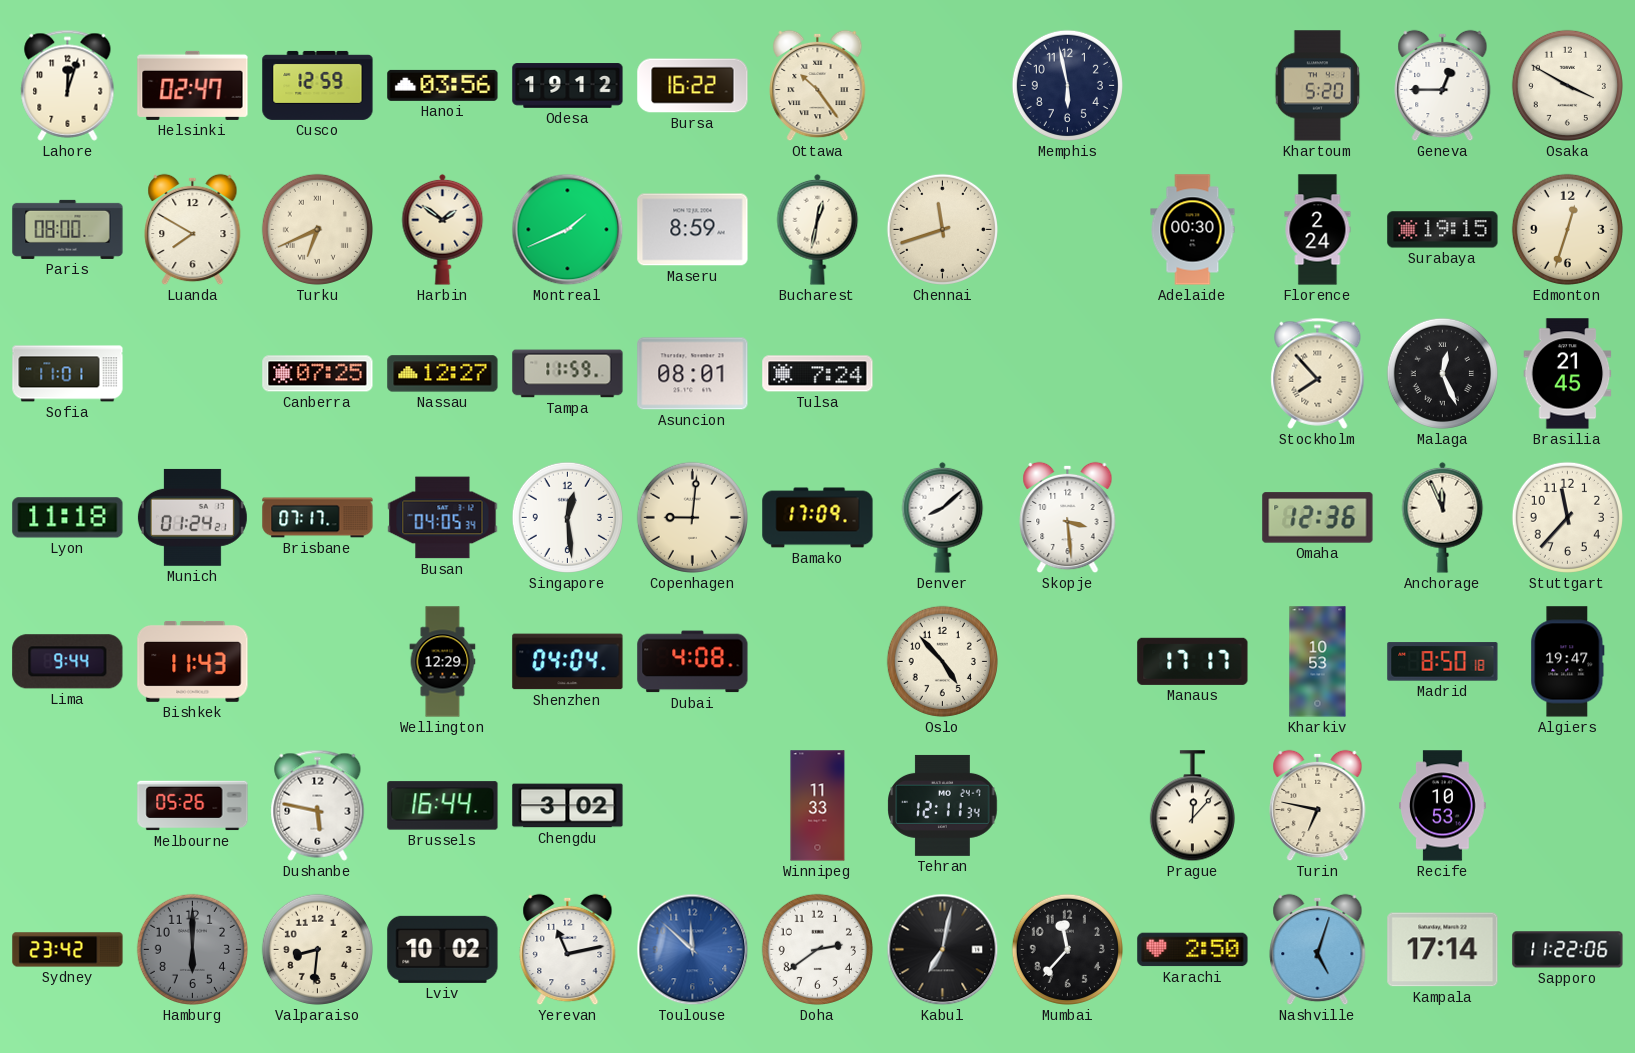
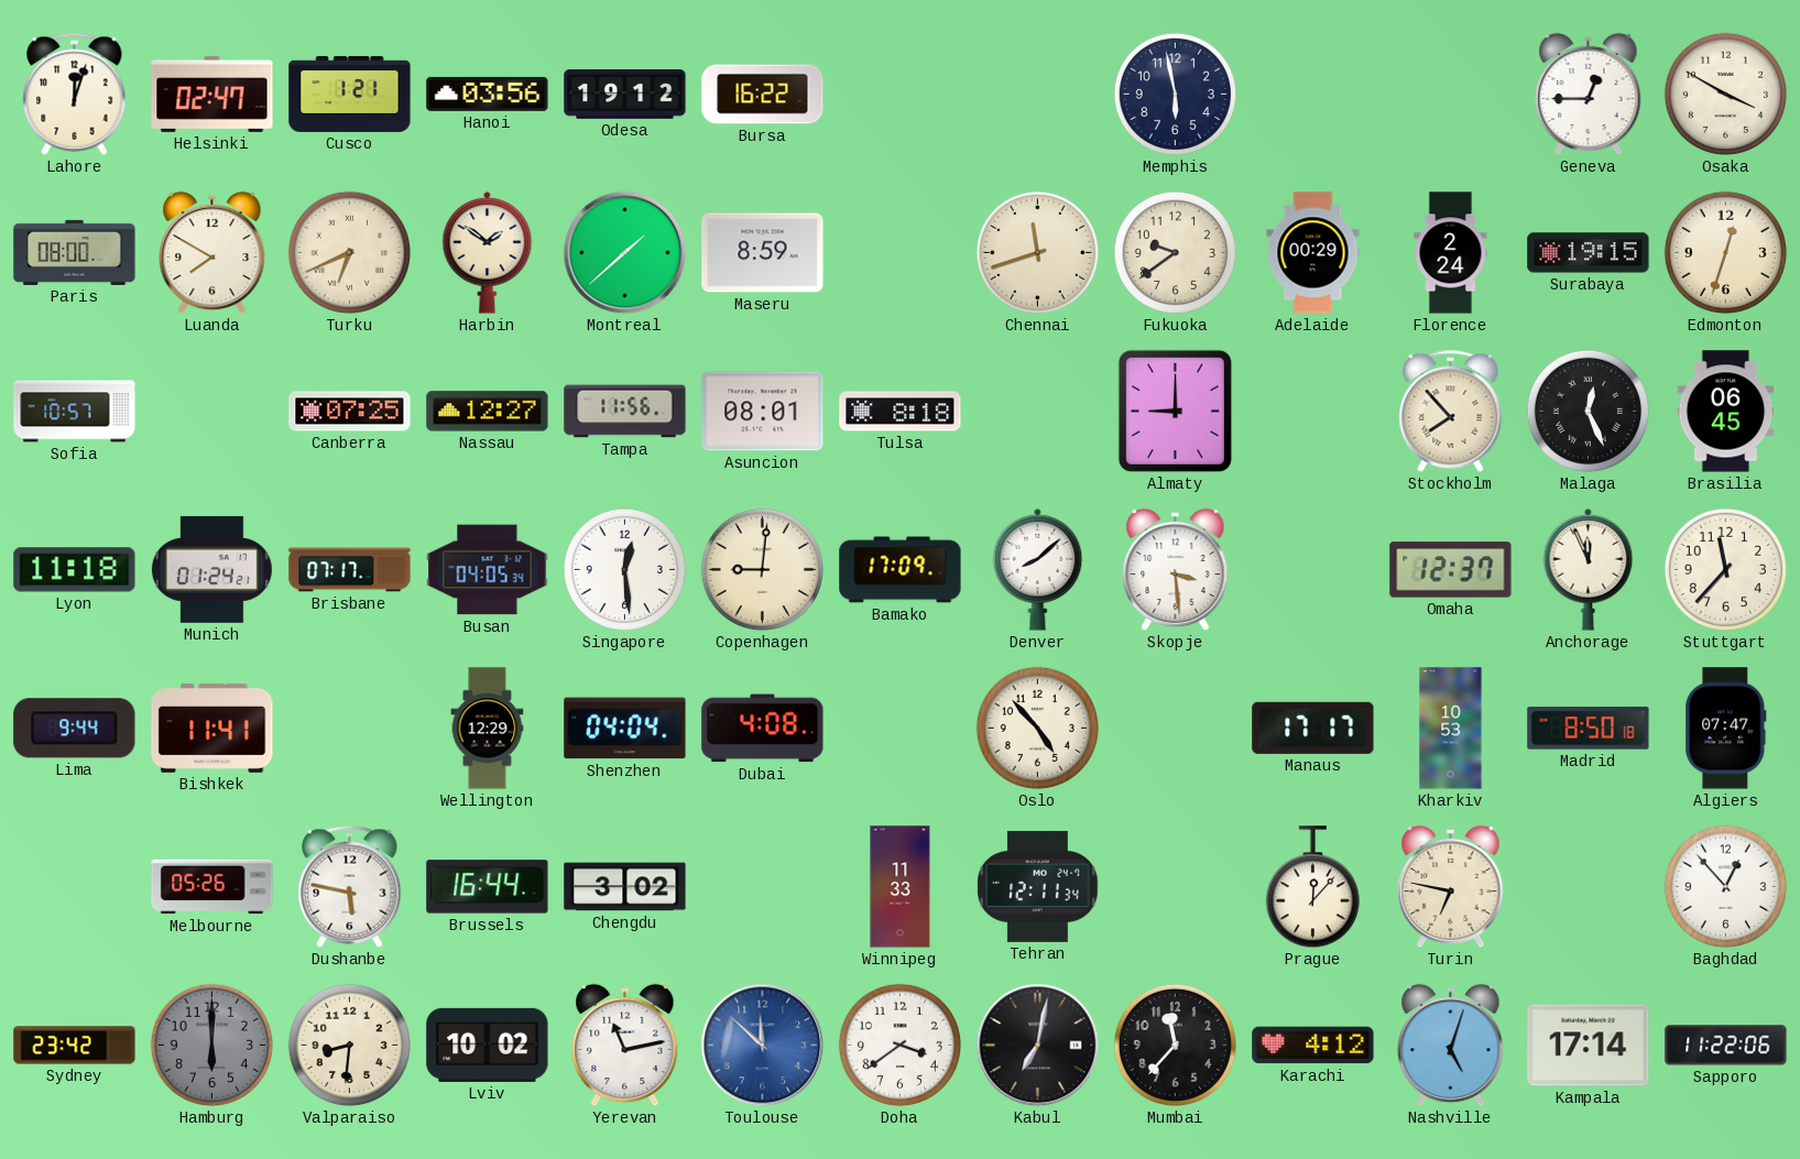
Cusco: 12:59 -> 1:21 (350, 94)
Ottawa: 10:24 -> none (818, 86)
Khartoum: 5:20 -> none (1318, 86)
Montreal: 1:41 -> 1:38 (625, 253)
Bucharest: 12:32 -> none (818, 229)
Fukuoka: none -> 9:39 (1175, 252)
Adelaide: 00:30 -> 00:29 (1313, 253)
Sofia: 11:01 -> 10:57 (75, 412)
Tampa: 11:59 -> 11:56 (625, 412)
Tulsa: 7:24 -> 8:18 (901, 412)
Almaty: none -> 9:00 (1175, 411)
Brasilia: 21:45 -> 06:45 (1726, 412)
Omaha: 12:36 -> 12:37 (1451, 570)
Bishkek: 11:43 -> 11:41 (212, 728)
Algiers: 19:47 -> 07:47 (1726, 729)
Recife: 10:53 -> none (1443, 806)
Baghdad: none -> 12:53 (1725, 886)
Doha: 2:39 -> 3:39 (899, 1045)
Karachi: 2:50 -> 4:12 (1313, 1046)
